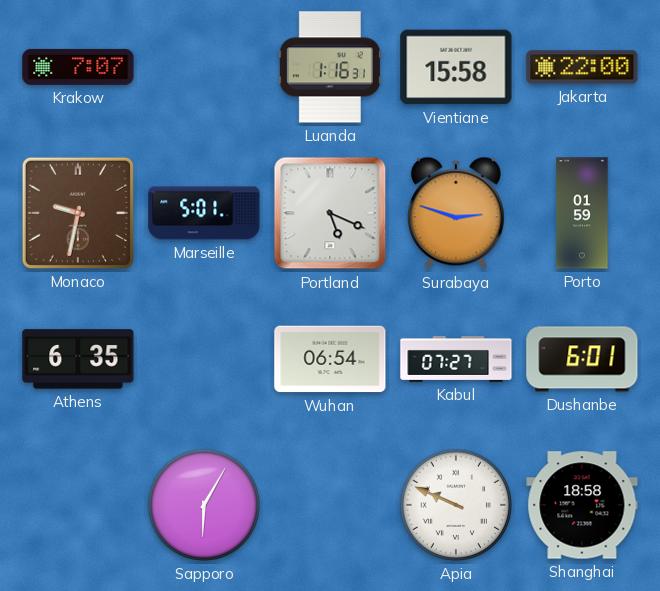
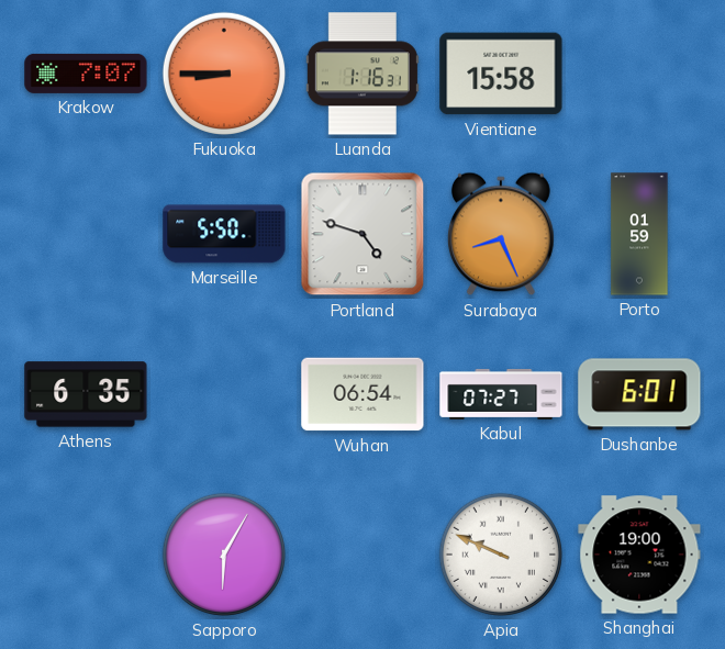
Fukuoka: none -> 8:45 (224, 74)
Jakarta: 22:00 -> none (582, 67)
Monaco: 9:32 -> none (78, 213)
Marseille: 5:01 -> 5:50 (224, 234)
Portland: 5:19 -> 4:48 (362, 234)
Surabaya: 2:48 -> 8:26 (501, 234)
Shanghai: 18:58 -> 19:00 (639, 555)
